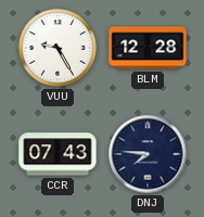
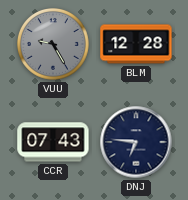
VUU dial: white -> grey (54, 45)
DNJ: 7:46 -> 6:46 (136, 142)
